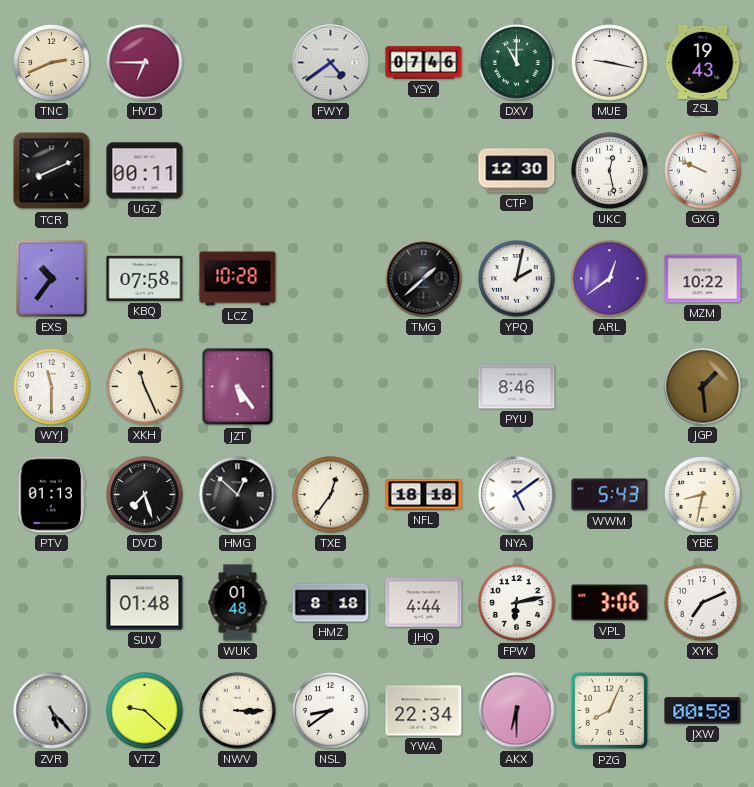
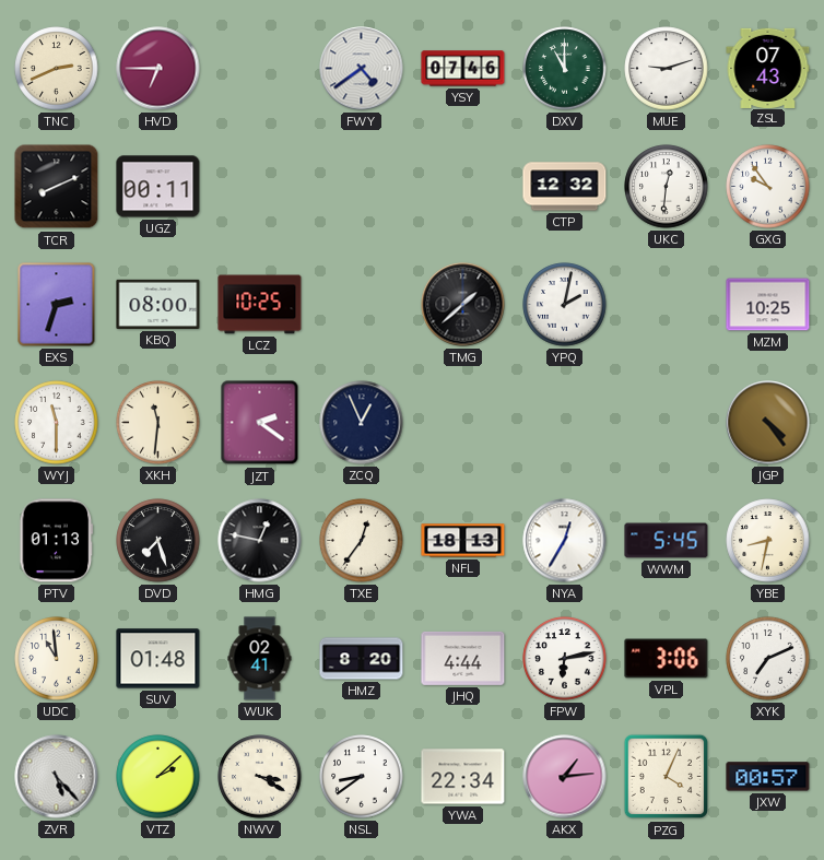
MUE: 9:17 -> 9:12 (667, 69)
ZSL: 19:43 -> 07:43 (768, 68)
CTP: 12:30 -> 12:32 (565, 187)
UKC: 12:28 -> 12:31 (667, 187)
GXG: 9:49 -> 9:54 (768, 187)
EXS: 10:36 -> 2:33 (57, 305)
KBQ: 07:58 -> 08:00 (158, 304)
LCZ: 10:28 -> 10:25 (260, 305)
ARL: 12:39 -> none (610, 279)
MZM: 10:22 -> 10:25 (768, 305)
XKH: 11:26 -> 11:31 (158, 423)
JZT: 5:24 -> 2:21 (260, 423)
ZCQ: none -> 12:56 (362, 423)
PYU: 8:46 -> none (517, 387)
JGP: 1:29 -> 4:24 (768, 423)
HMG: 12:52 -> 12:47 (260, 541)
NFL: 18:18 -> 18:13 (463, 541)
NYA: 5:09 -> 12:35 (565, 541)
WWM: 5:43 -> 5:45 (667, 541)
UDC: none -> 10:59 (57, 659)
WUK: 01:48 -> 02:41 (260, 659)
HMZ: 8:18 -> 8:20 (362, 659)
VTZ: 9:22 -> 2:08 (158, 777)
NWV: 3:15 -> 3:20 (260, 777)
AKX: 6:30 -> 1:14 (565, 777)
PZG: 8:04 -> 4:04 (667, 777)
JXW: 00:58 -> 00:57 (768, 777)
